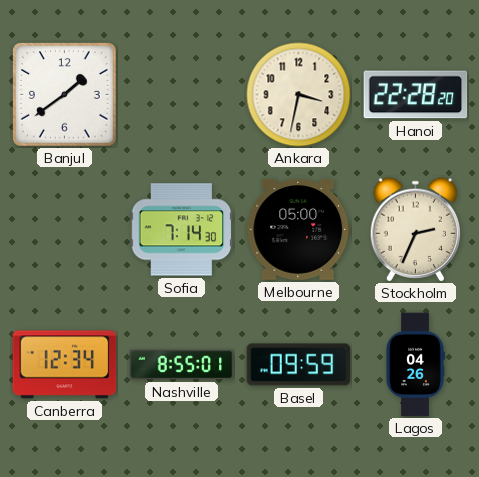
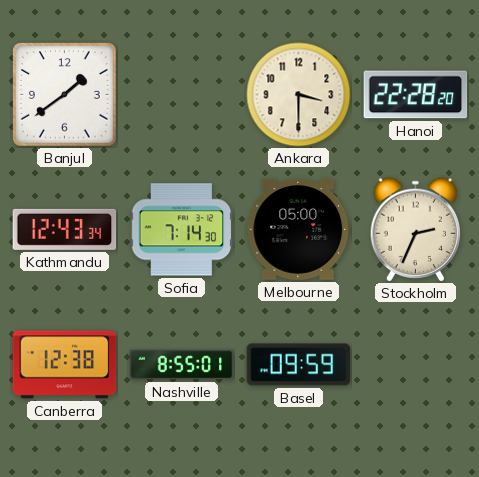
Ankara: 3:32 -> 3:30 (299, 95)
Kathmandu: none -> 12:43 (65, 229)
Canberra: 12:34 -> 12:38 (65, 365)
Lagos: 04:26 -> none (415, 365)
